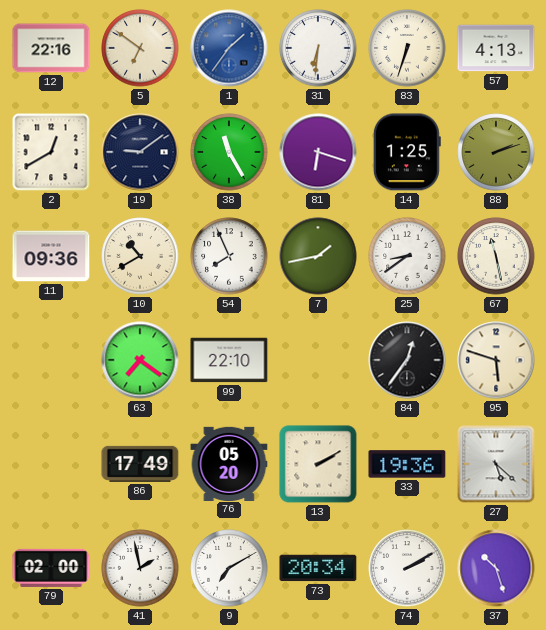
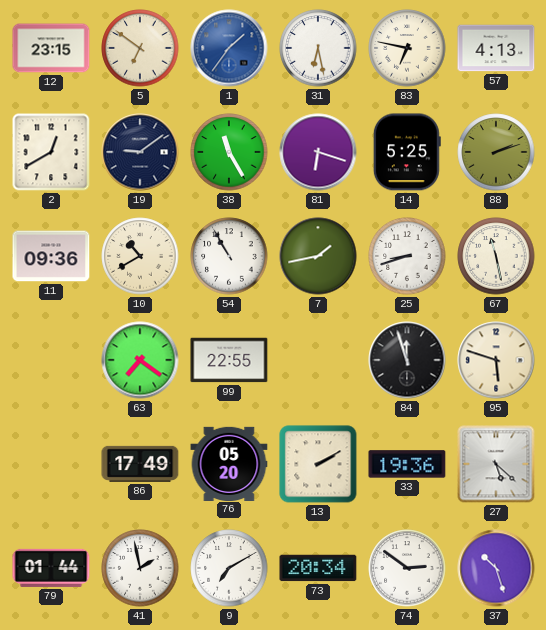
12: 22:16 -> 23:15 (51, 48)
31: 6:31 -> 6:28 (318, 48)
83: 6:33 -> 6:47 (407, 48)
14: 1:25 -> 5:25 (407, 152)
54: 7:56 -> 10:55 (229, 256)
25: 8:39 -> 8:42 (407, 256)
99: 22:10 -> 22:55 (229, 360)
84: 12:36 -> 11:57 (407, 360)
79: 02:00 -> 01:44 (51, 568)
74: 2:10 -> 2:51 (407, 568)
